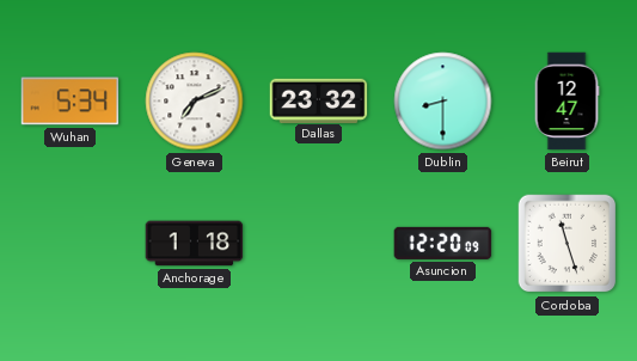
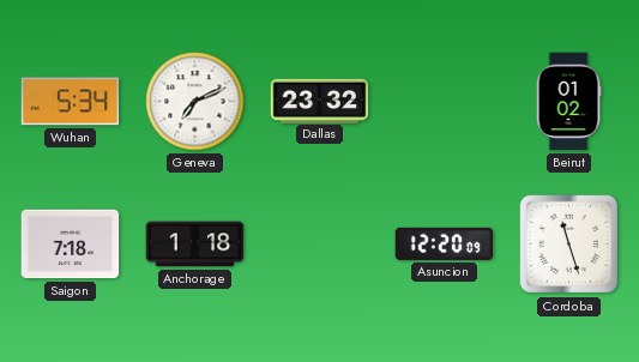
Dublin: 8:30 -> none (443, 102)
Beirut: 12:47 -> 01:02 (568, 102)
Saigon: none -> 7:18 (71, 245)
